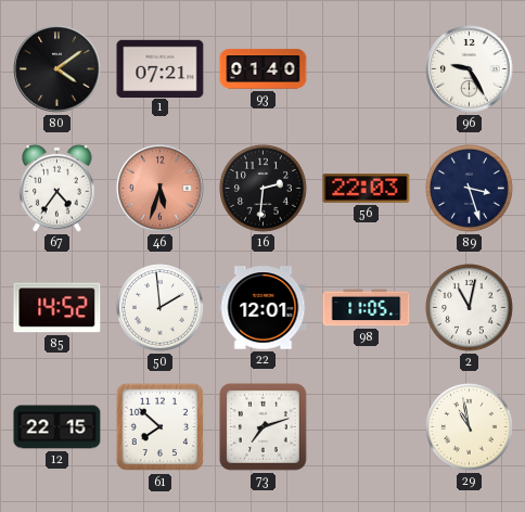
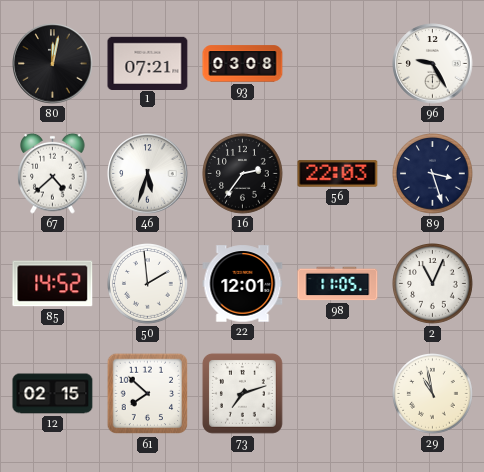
80: 4:09 -> 12:02 (53, 64)
93: 01:40 -> 03:08 (243, 64)
67: 4:36 -> 4:38 (53, 173)
46 dial: salmon -> white (148, 174)
16: 2:31 -> 2:36 (243, 174)
2: 11:02 -> 11:04 (433, 284)
12: 22:15 -> 02:15 (53, 394)
